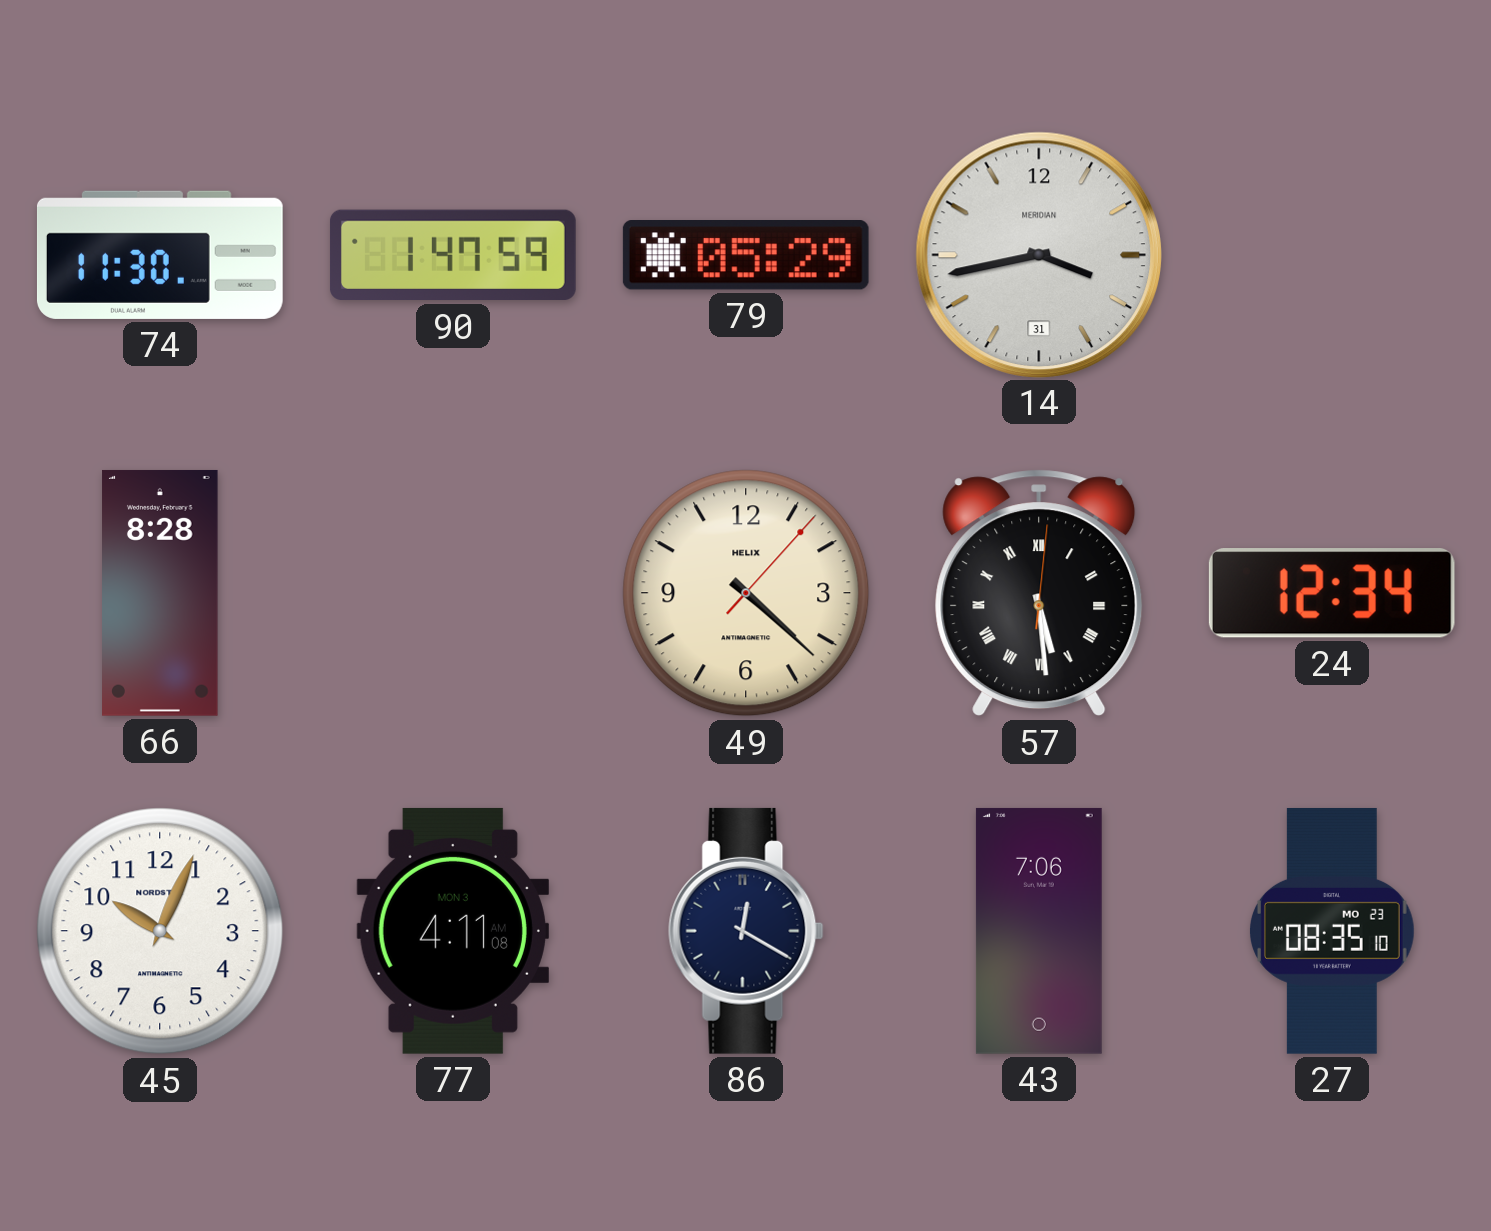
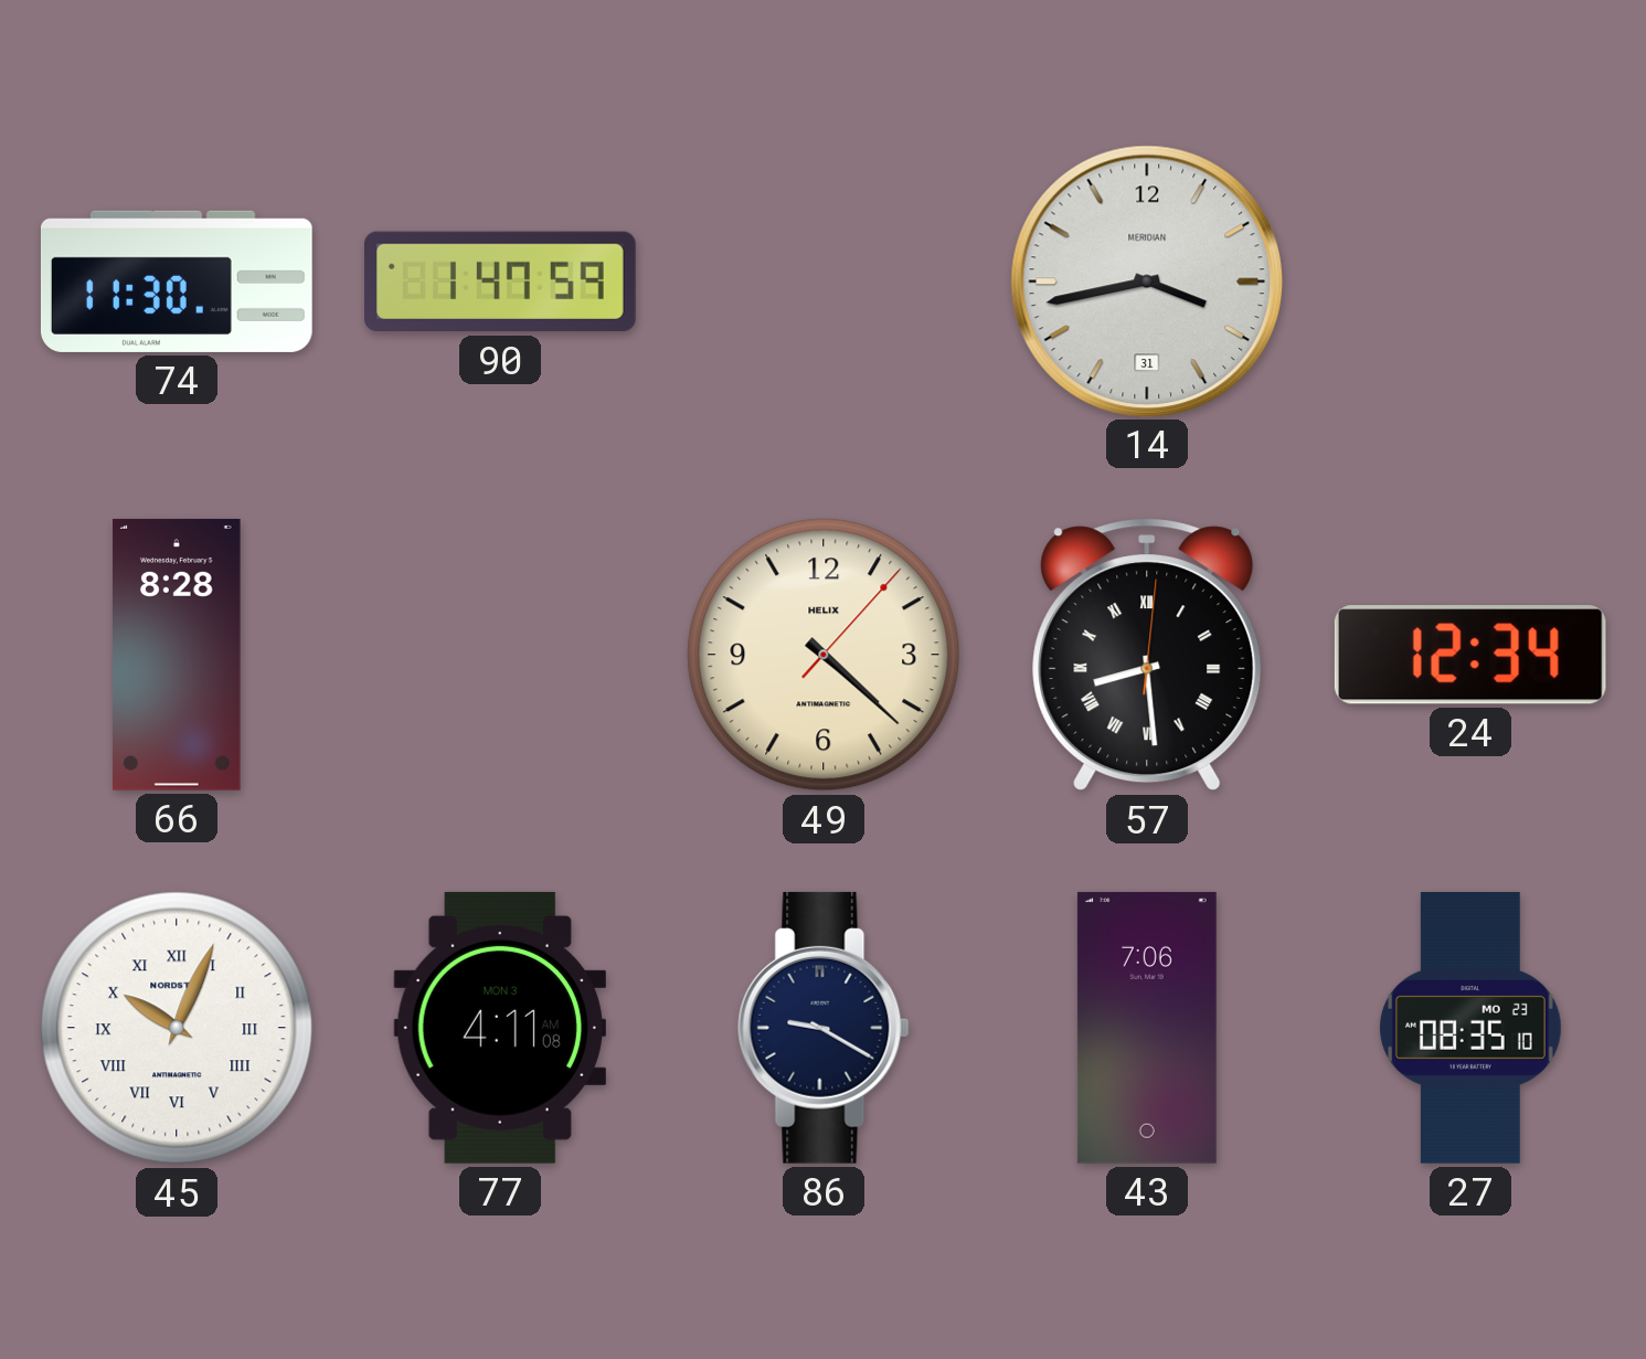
79: 05:29 -> none (746, 255)
57: 5:29 -> 8:29 (1147, 655)
45 numerals: Arabic -> Roman (177, 1028)
86: 12:20 -> 9:20 (824, 1028)
